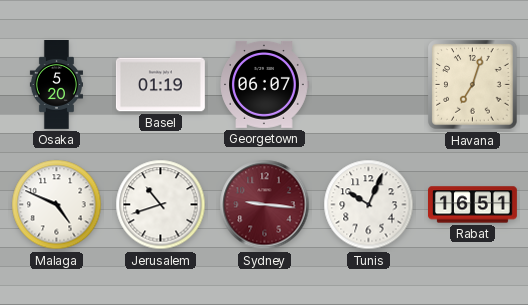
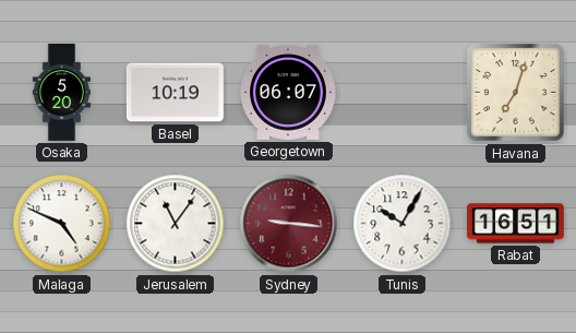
Basel: 01:19 -> 10:19 (175, 93)
Jerusalem: 10:42 -> 11:06 (176, 224)
Tunis: 10:04 -> 10:05 (403, 224)
